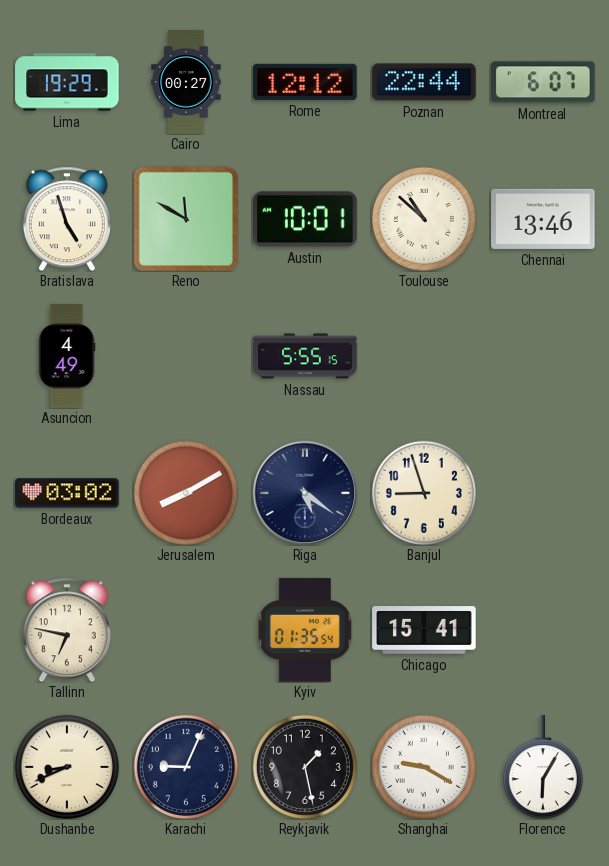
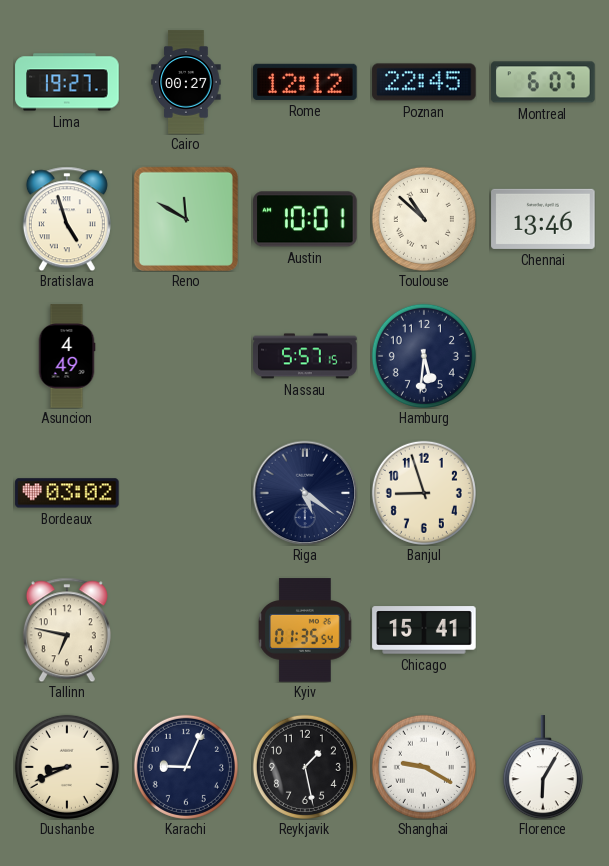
Lima: 19:29 -> 19:27 (67, 82)
Poznan: 22:44 -> 22:45 (424, 82)
Nassau: 5:55 -> 5:57 (305, 356)
Hamburg: none -> 5:31 (424, 356)
Jerusalem: 8:10 -> none (186, 493)
